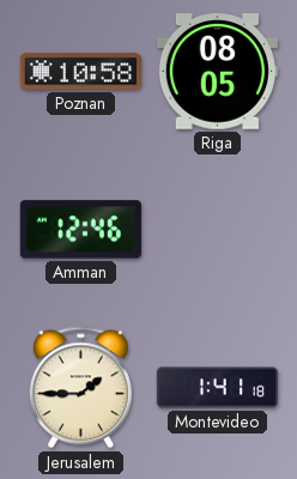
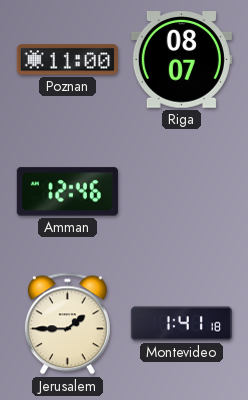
Poznan: 10:58 -> 11:00 (67, 60)
Riga: 08:05 -> 08:07 (181, 60)
